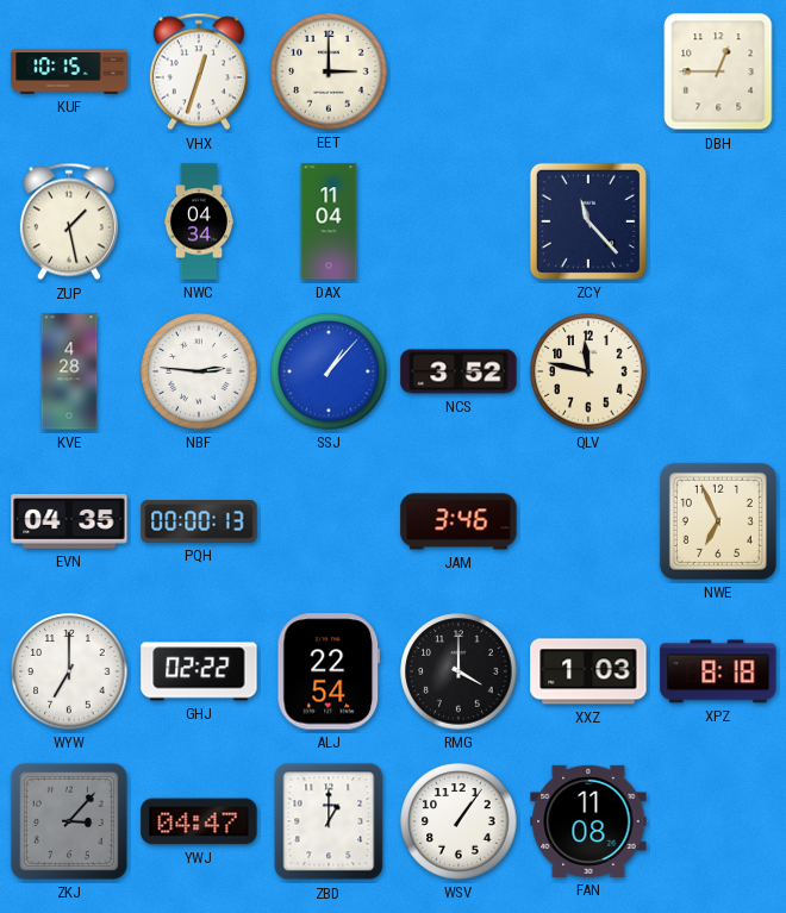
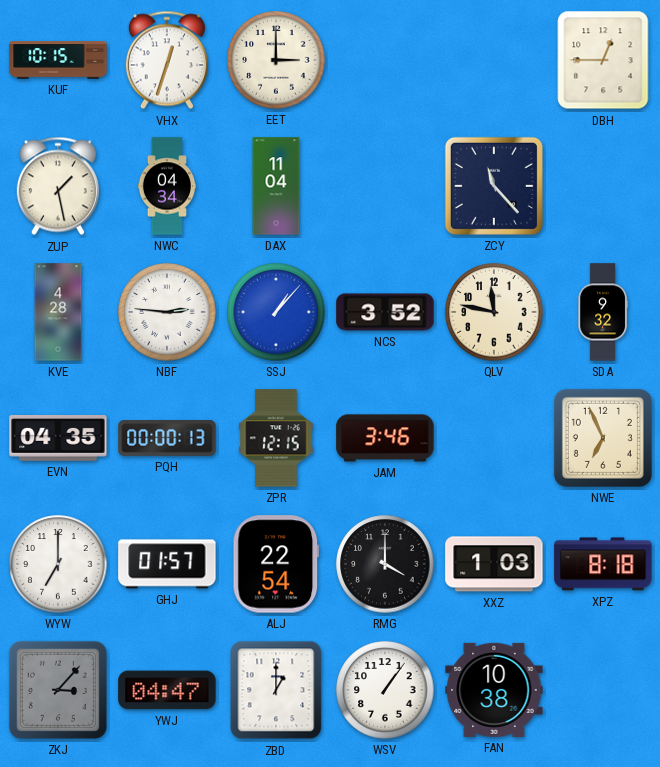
SDA: none -> 9:32 (603, 312)
ZPR: none -> 12:15 (276, 438)
GHJ: 02:22 -> 01:57 (167, 564)
FAN: 11:08 -> 10:38 (494, 690)
